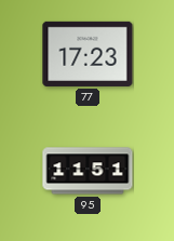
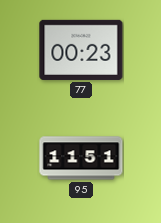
77: 17:23 -> 00:23 (81, 50)
